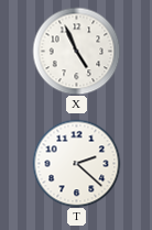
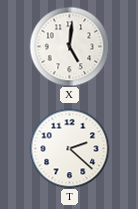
X: 4:56 -> 5:01 (69, 46)
